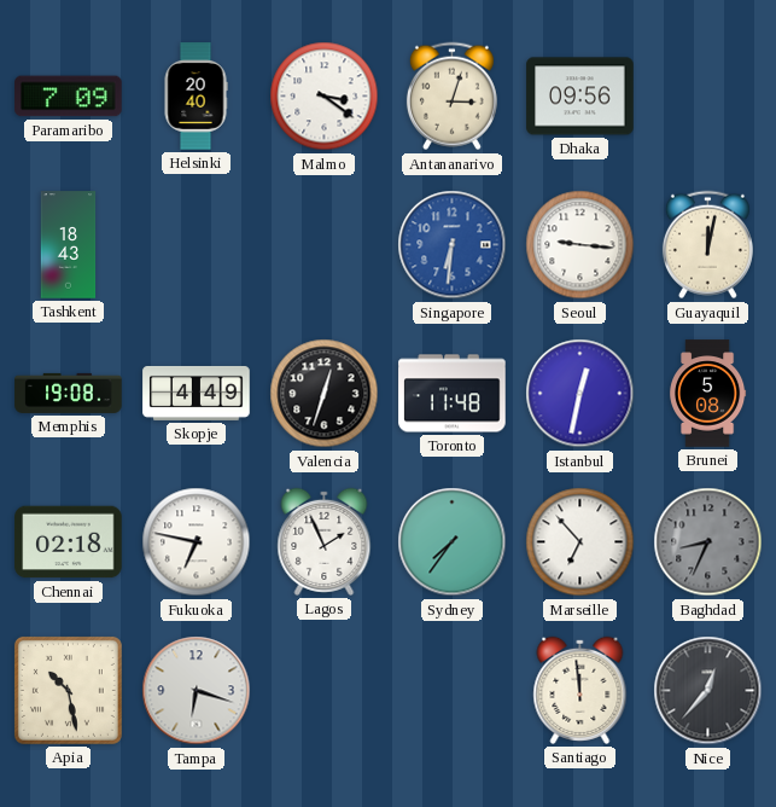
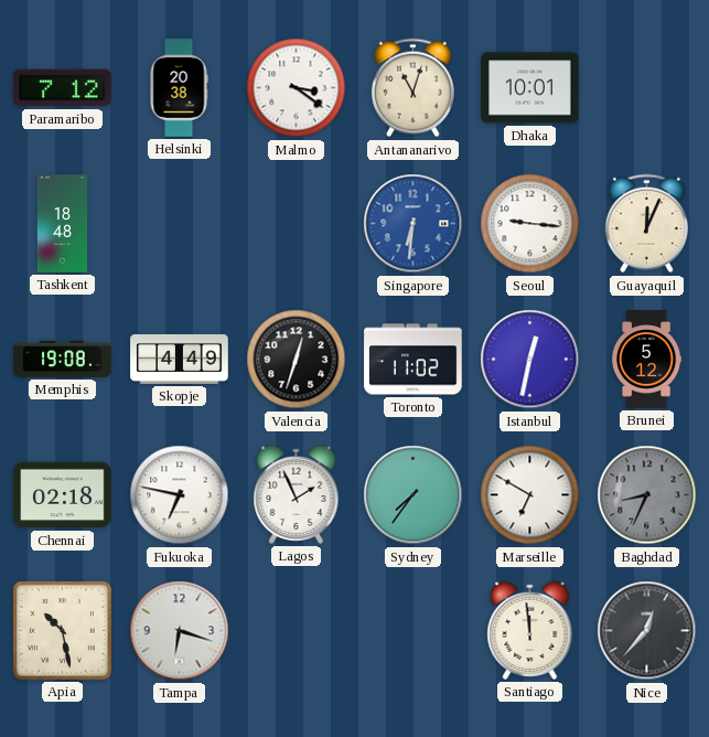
Paramaribo: 7:09 -> 7:12 (63, 88)
Helsinki: 20:40 -> 20:38 (179, 88)
Antananarivo: 3:03 -> 11:03 (412, 88)
Dhaka: 09:56 -> 10:01 (530, 88)
Tashkent: 18:43 -> 18:48 (63, 224)
Guayaquil: 12:02 -> 12:04 (646, 224)
Toronto: 11:48 -> 11:02 (413, 360)
Brunei: 5:08 -> 5:12 (647, 360)
Marseille: 6:53 -> 6:50 (530, 495)
